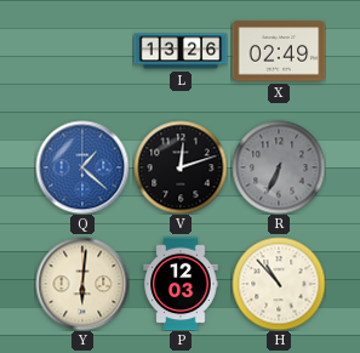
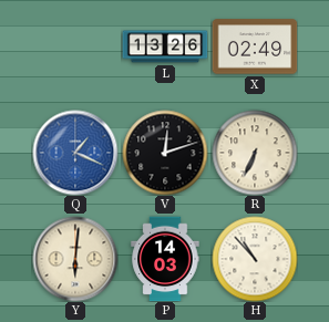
Q: 1:22 -> 1:19 (75, 153)
R dial: grey -> cream (255, 153)
P: 12:03 -> 14:03 (165, 259)
